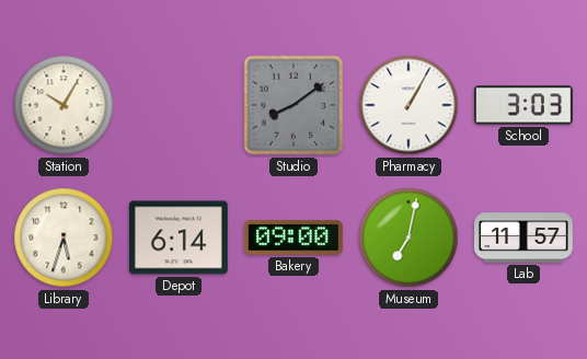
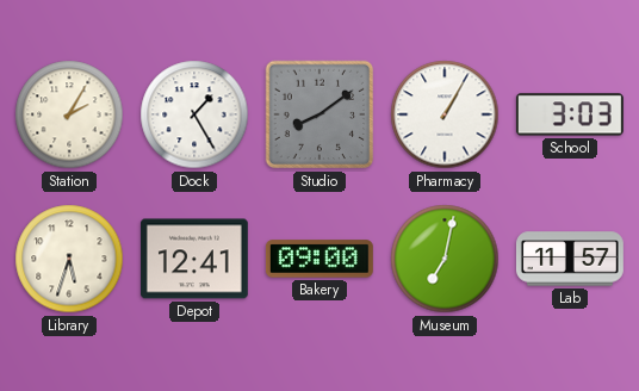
Station: 10:05 -> 2:05 (69, 114)
Dock: none -> 1:25 (194, 114)
Depot: 6:14 -> 12:41 (194, 259)
